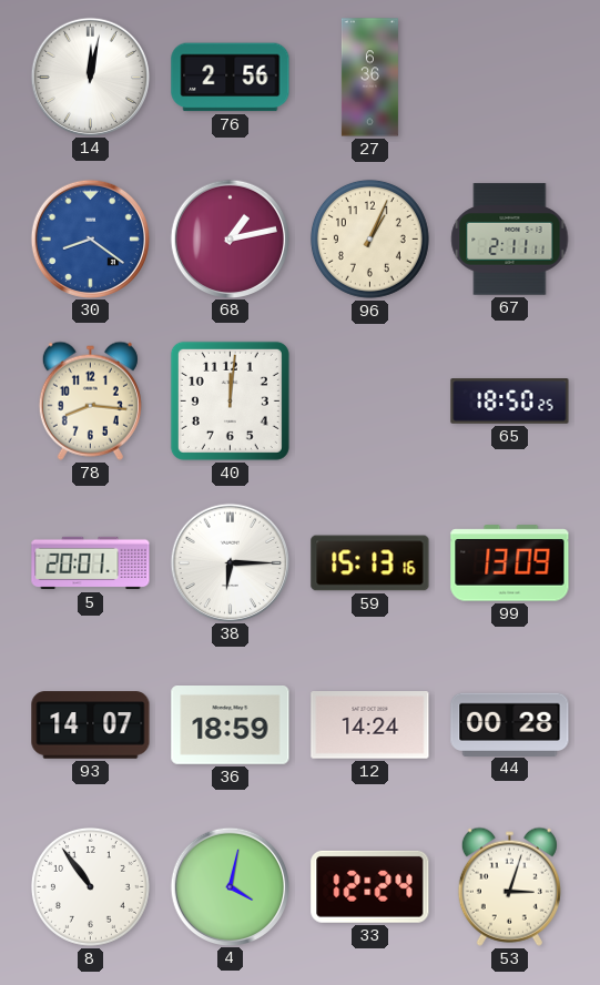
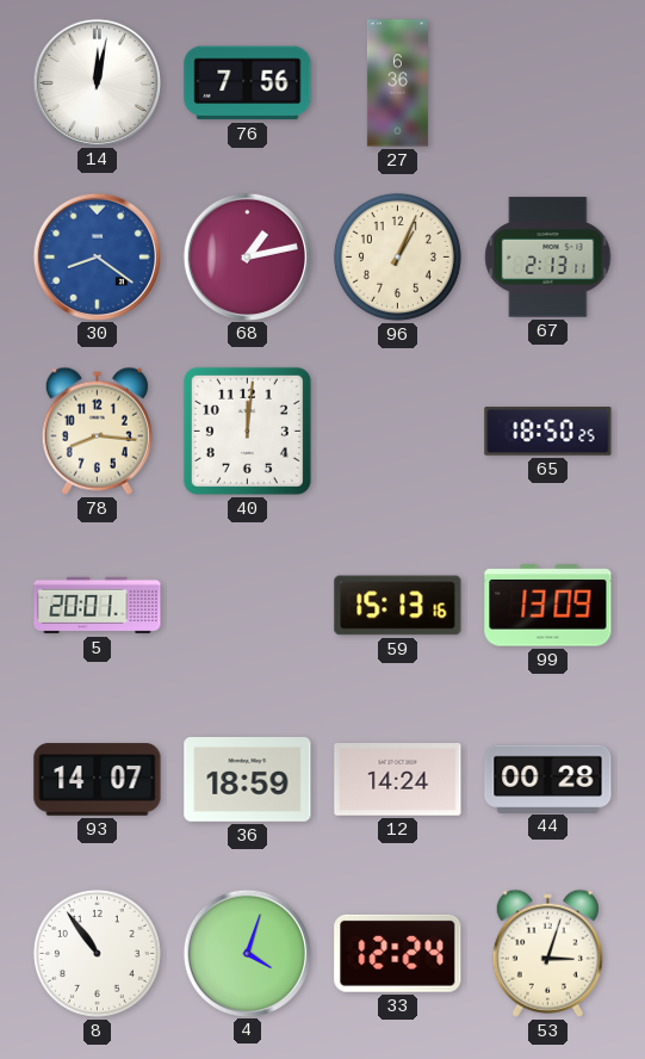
76: 2:56 -> 7:56 (248, 83)
67: 2:11 -> 2:13 (548, 258)
38: 6:15 -> none (230, 562)
4: 4:02 -> 4:03 (247, 953)
